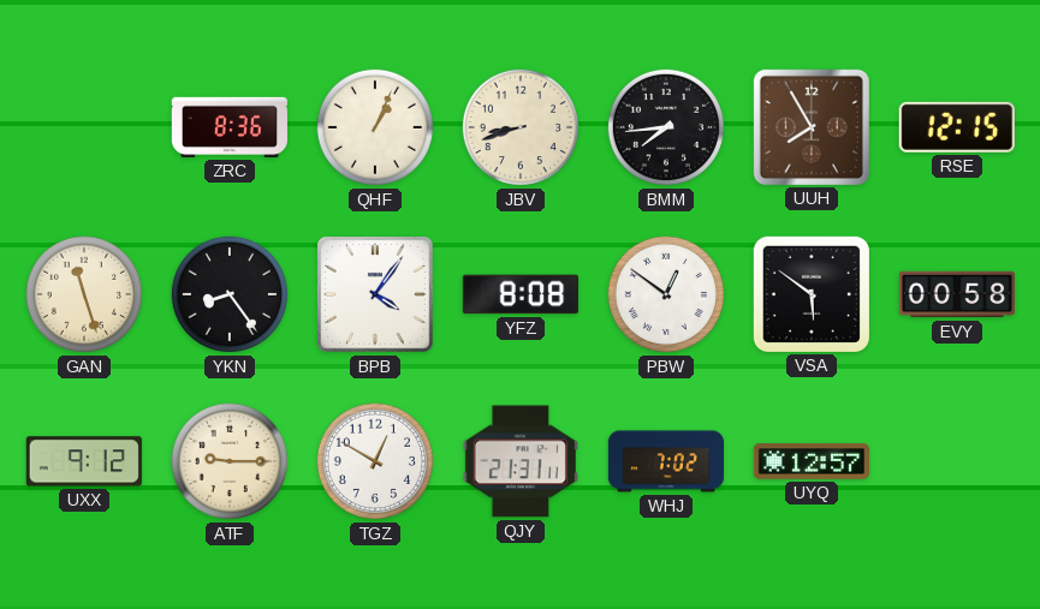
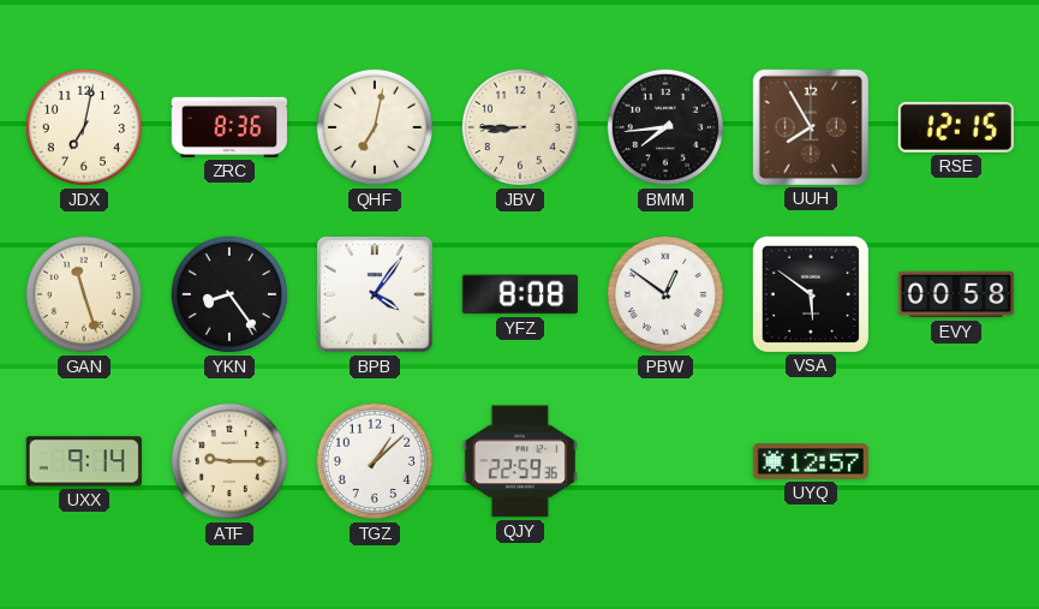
JDX: none -> 7:02 (84, 127)
QHF: 1:04 -> 7:02 (375, 127)
JBV: 8:42 -> 8:45 (520, 127)
UXX: 9:12 -> 9:14 (84, 461)
TGZ: 12:50 -> 1:08 (375, 461)
QJY: 21:31 -> 22:59 (520, 461)
WHJ: 7:02 -> none (665, 461)
